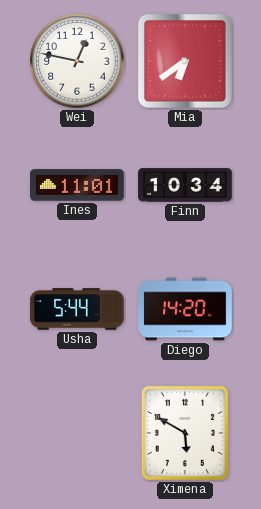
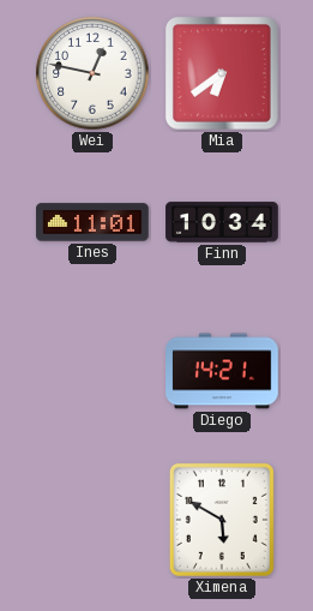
Usha: 5:44 -> none (77, 309)
Diego: 14:20 -> 14:21 (222, 371)
